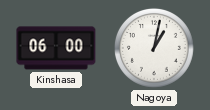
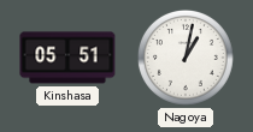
Kinshasa: 06:00 -> 05:51 (67, 58)
